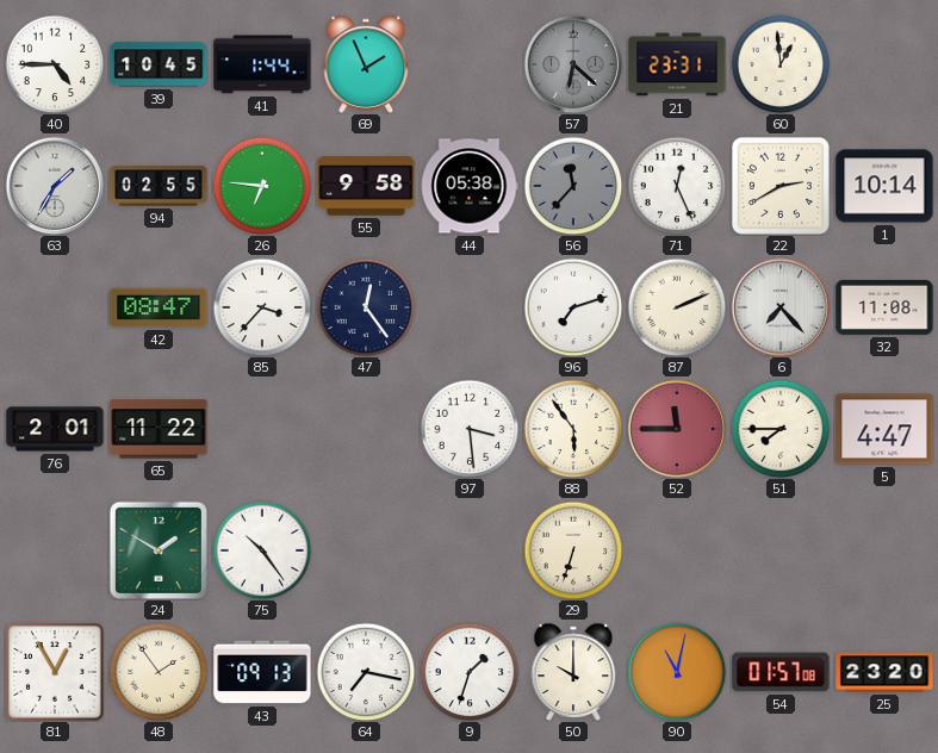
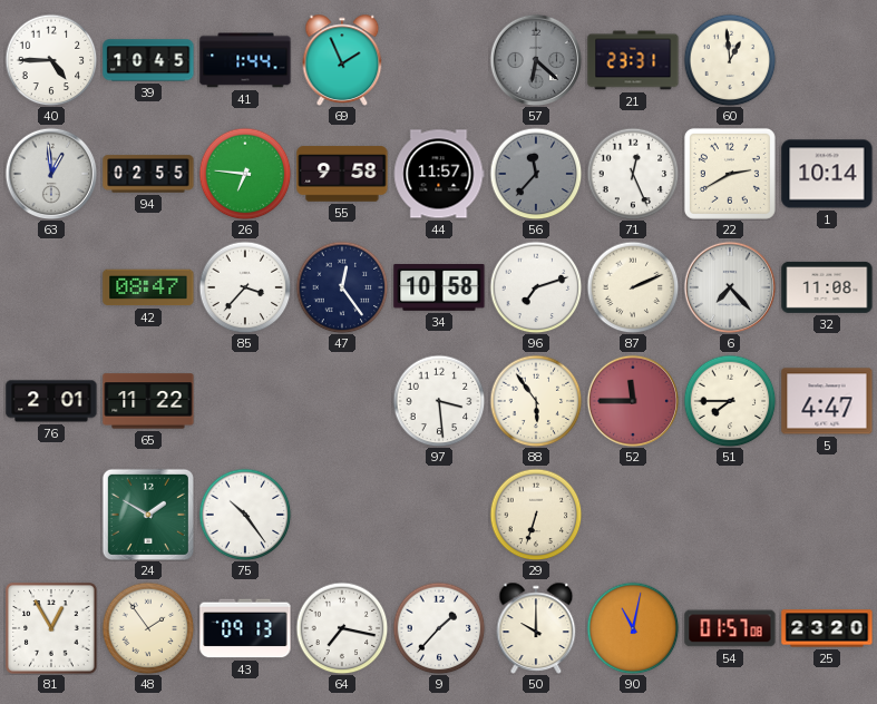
63: 1:35 -> 12:59 (51, 174)
44: 05:38 -> 11:57 (439, 174)
34: none -> 10:58 (439, 289)
9: 1:33 -> 1:37 (439, 628)
